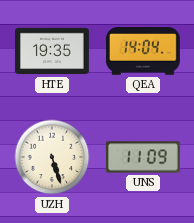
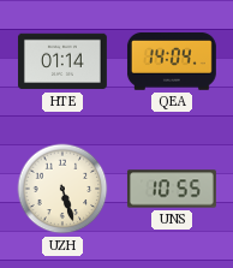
HTE: 19:35 -> 01:14 (62, 61)
UNS: 11:09 -> 10:55 (172, 189)
